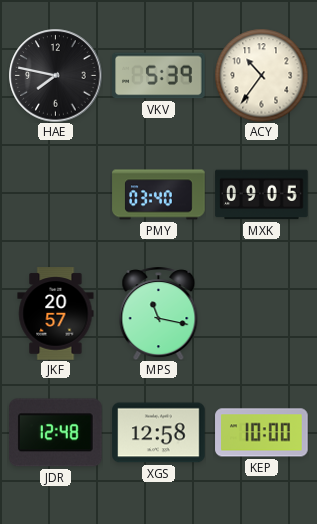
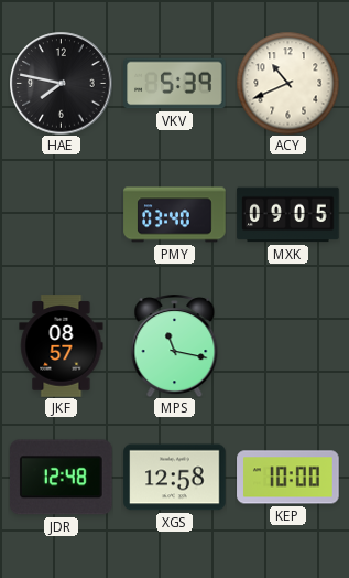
ACY: 10:36 -> 10:41 (287, 83)
JKF: 20:57 -> 08:57 (62, 346)
